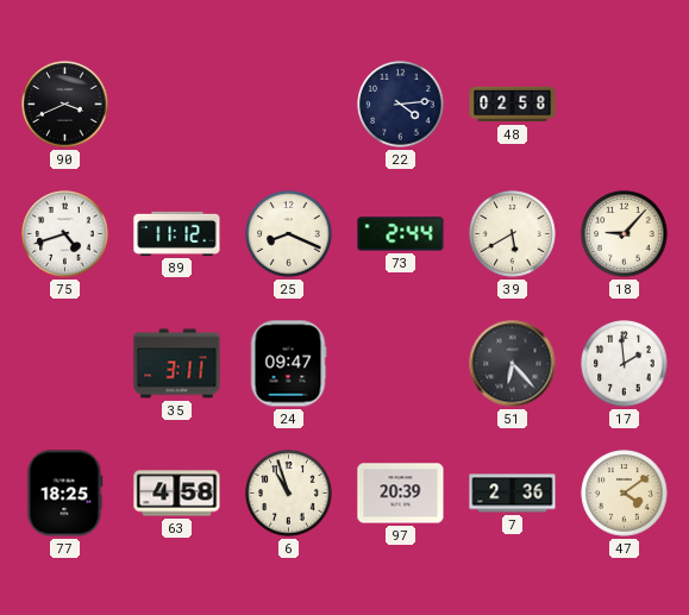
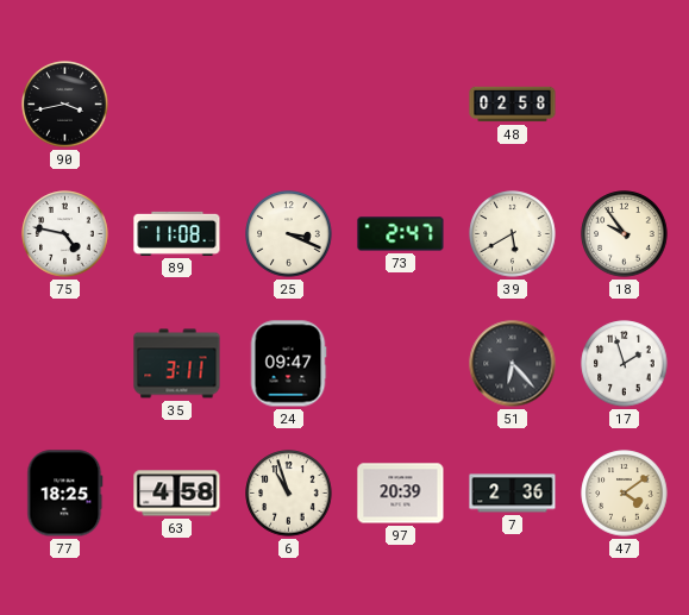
90: 3:41 -> 3:43 (65, 105)
22: 4:14 -> none (401, 105)
75: 4:42 -> 4:47 (65, 234)
89: 11:12 -> 11:08 (177, 233)
25: 8:19 -> 3:19 (289, 234)
73: 2:44 -> 2:47 (401, 234)
18: 9:07 -> 9:54 (625, 234)
17: 1:59 -> 1:57 (625, 364)
